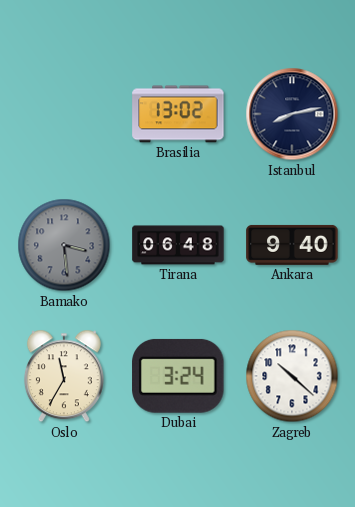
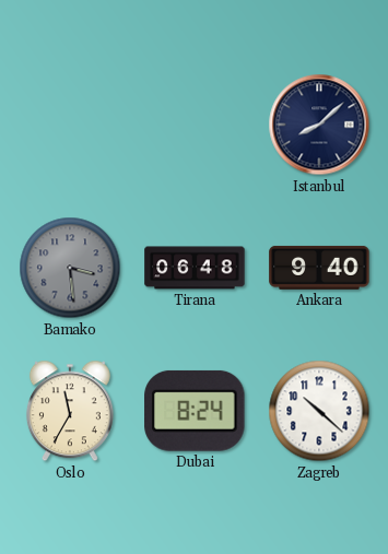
Brasilia: 13:02 -> none (178, 114)
Istanbul: 8:13 -> 8:08 (319, 125)
Dubai: 3:24 -> 8:24 (195, 411)
